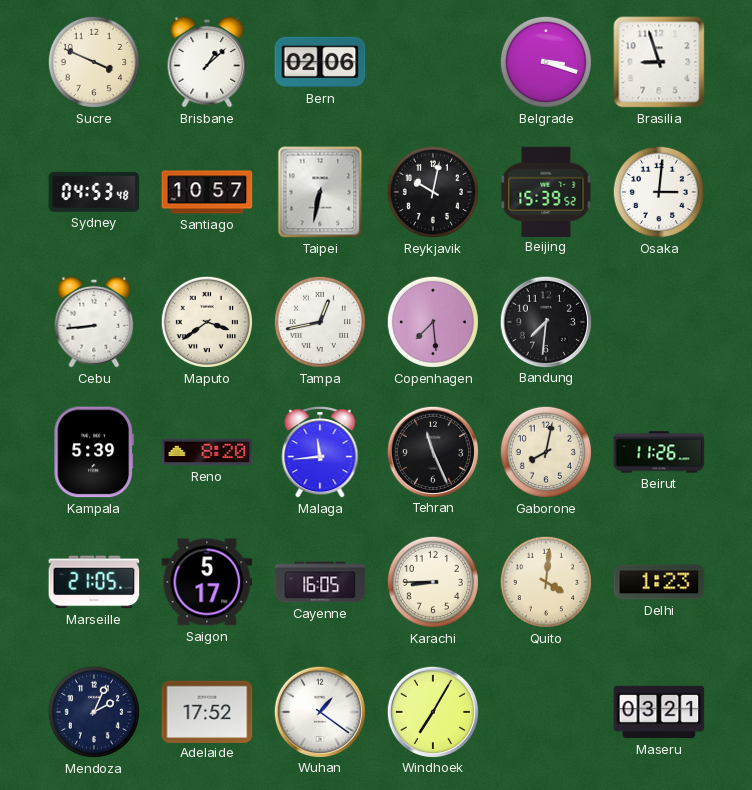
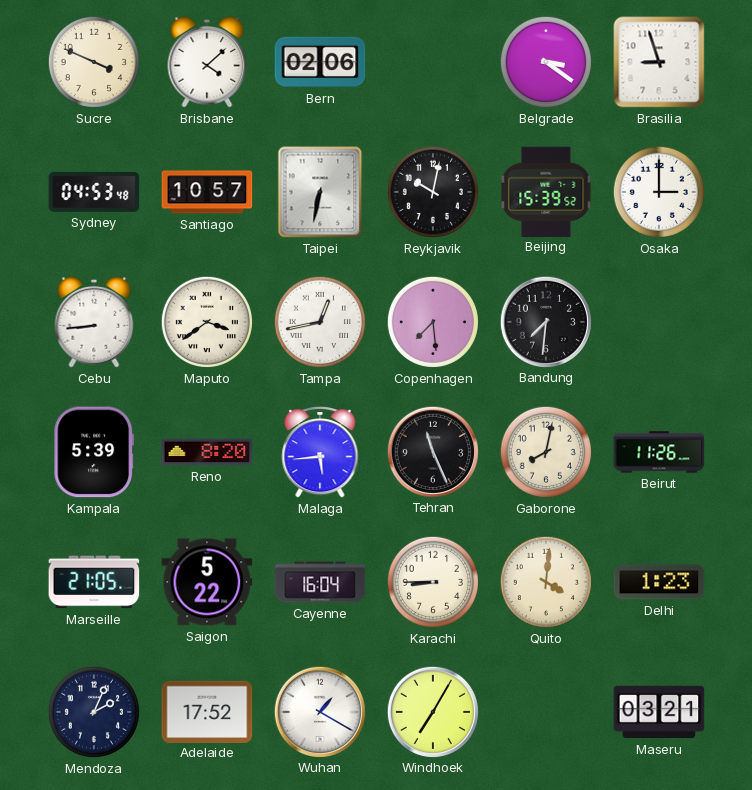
Brisbane: 1:08 -> 4:08 (207, 62)
Belgrade: 3:18 -> 3:21 (546, 62)
Osaka: 3:01 -> 3:00 (659, 192)
Malaga: 11:44 -> 5:44 (320, 452)
Saigon: 5:17 -> 5:22 (207, 582)
Cayenne: 16:05 -> 16:04 (320, 582)
Wuhan: 1:21 -> 1:20 (319, 711)
